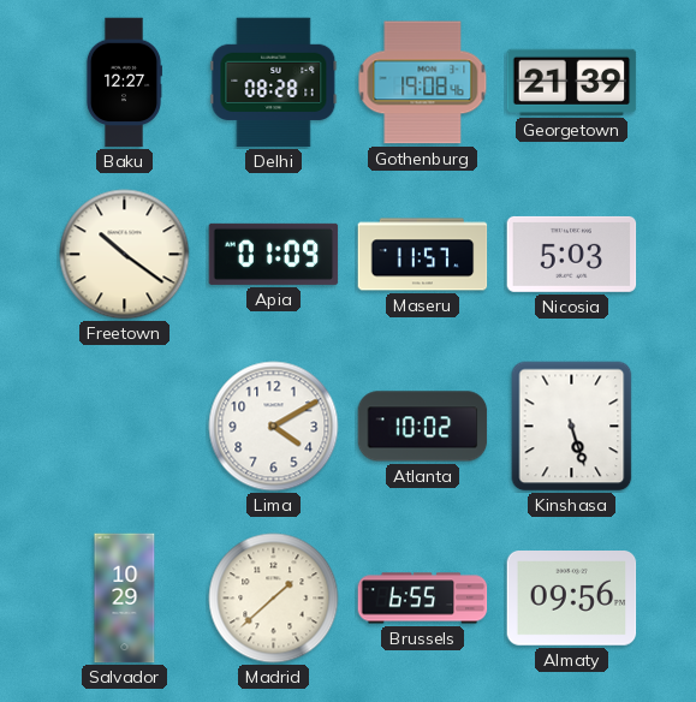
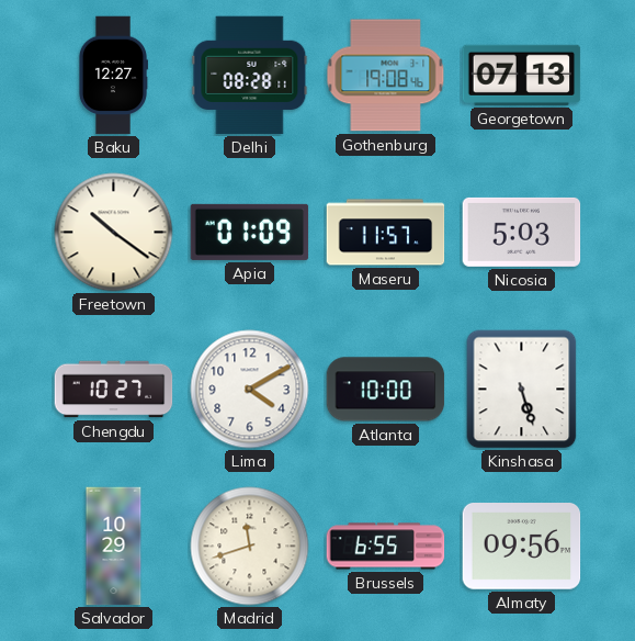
Georgetown: 21:39 -> 07:13 (522, 75)
Chengdu: none -> 10:27 (114, 390)
Atlanta: 10:02 -> 10:00 (386, 390)
Madrid: 1:38 -> 11:42 (250, 547)
